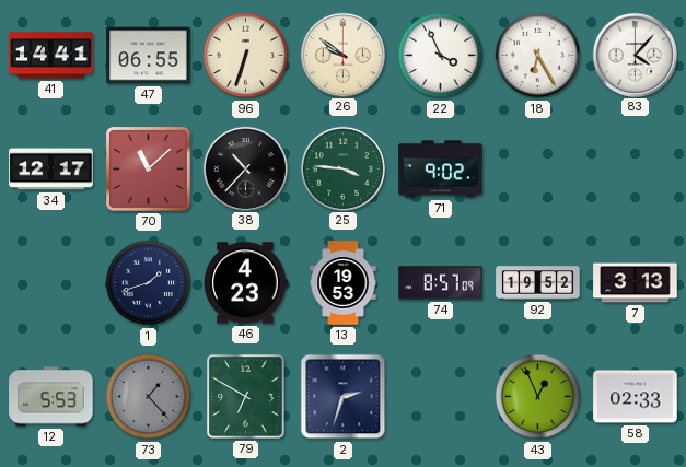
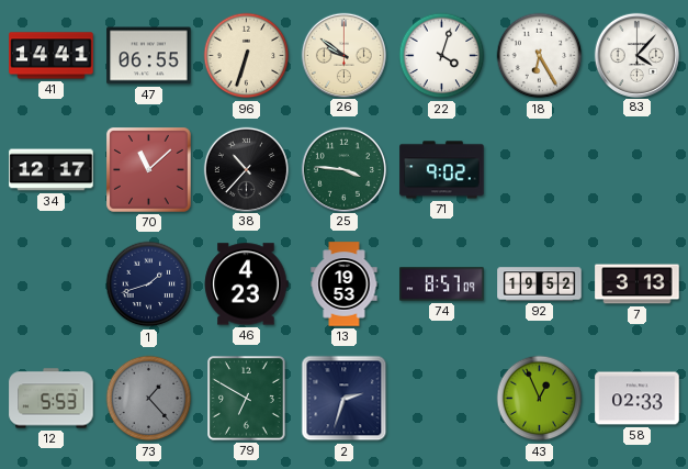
22: 3:56 -> 4:03 (442, 56)
